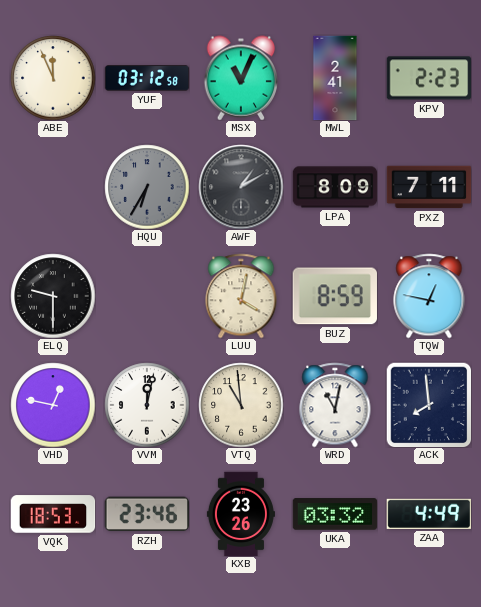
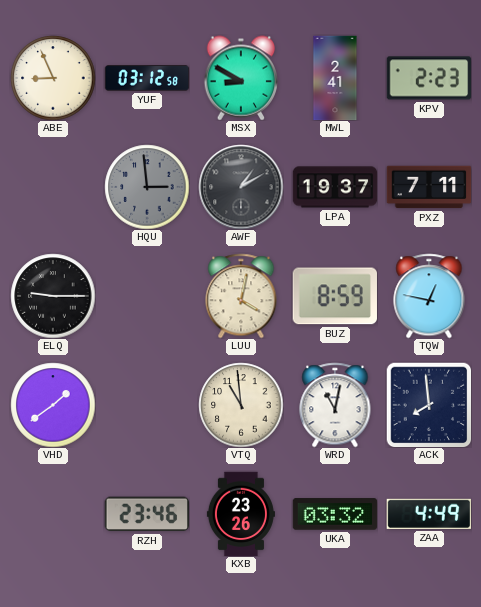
ABE: 11:56 -> 8:56 (53, 78)
MSX: 11:04 -> 8:50 (241, 78)
HQU: 6:35 -> 2:59 (147, 187)
LPA: 8:09 -> 19:37 (335, 187)
ELQ: 9:30 -> 9:15 (53, 296)
VHD: 12:47 -> 1:39 (53, 405)
VVM: 12:02 -> none (147, 405)
VQK: 18:53 -> none (53, 514)
